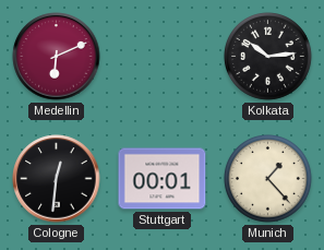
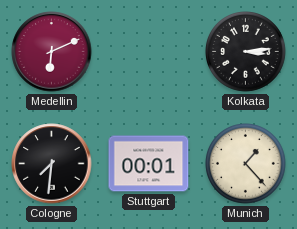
Kolkata: 10:14 -> 3:14 (246, 52)
Cologne: 12:31 -> 7:31 (52, 164)
